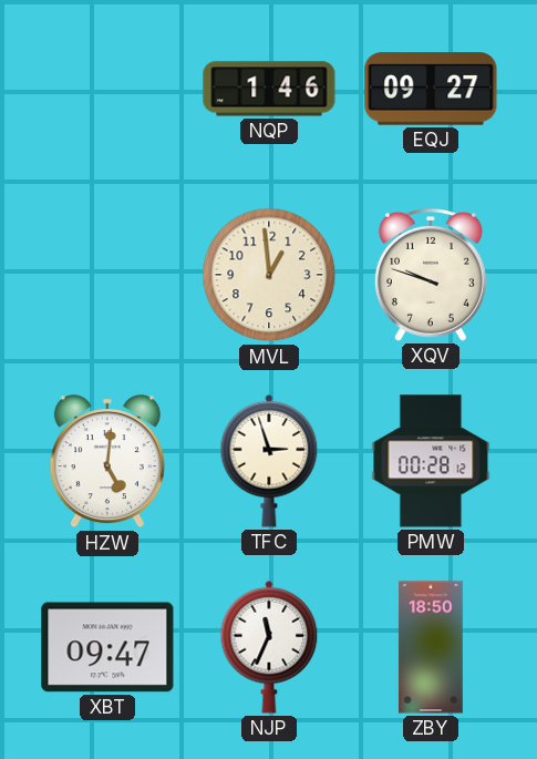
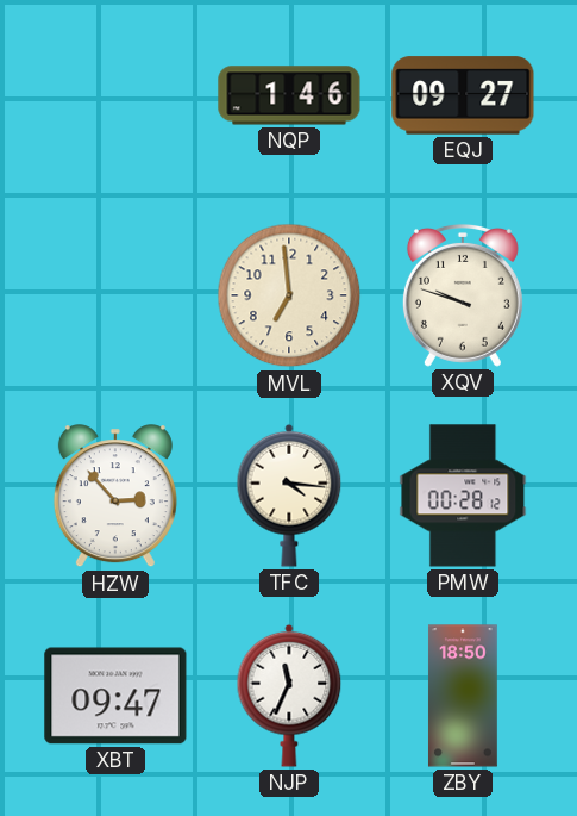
MVL: 12:59 -> 6:59 (289, 295)
HZW: 5:01 -> 2:53 (115, 497)
TFC: 2:57 -> 4:16 (289, 496)
